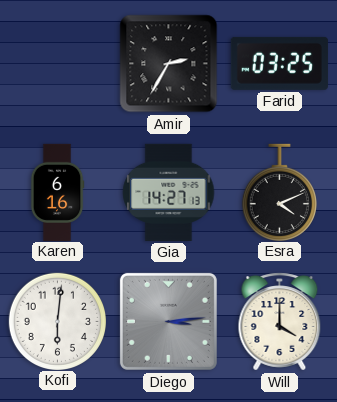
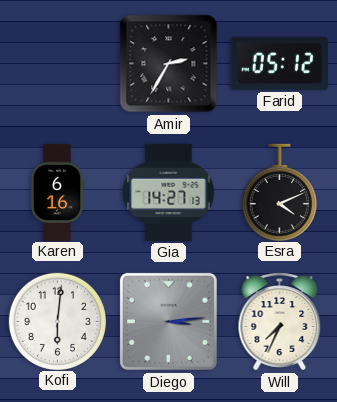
Farid: 03:25 -> 05:12 (279, 63)
Will: 4:00 -> 7:34 (280, 322)
